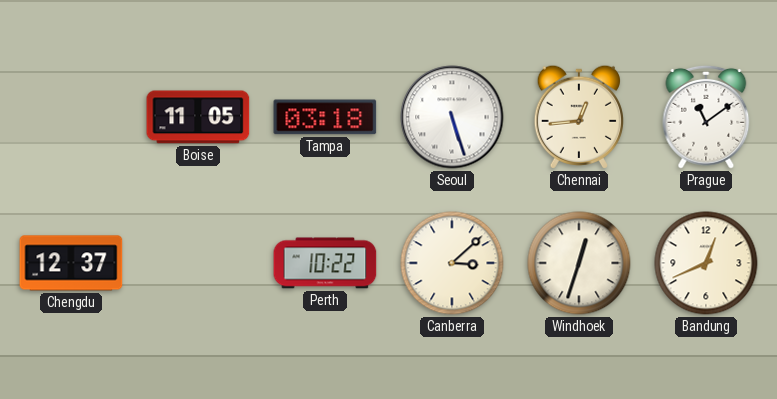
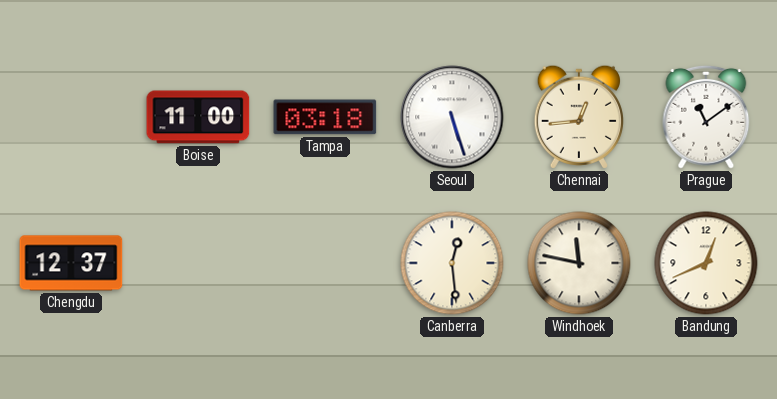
Boise: 11:05 -> 11:00 (198, 117)
Perth: 10:22 -> none (325, 263)
Canberra: 3:08 -> 12:29 (452, 263)
Windhoek: 12:33 -> 11:47 (579, 263)
